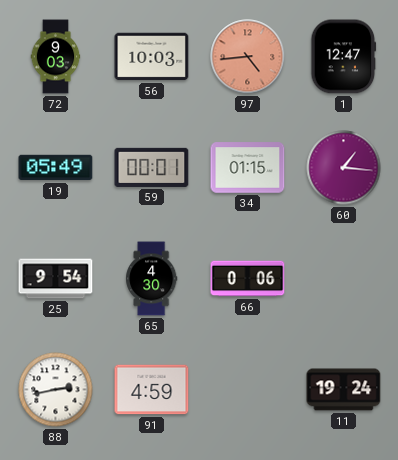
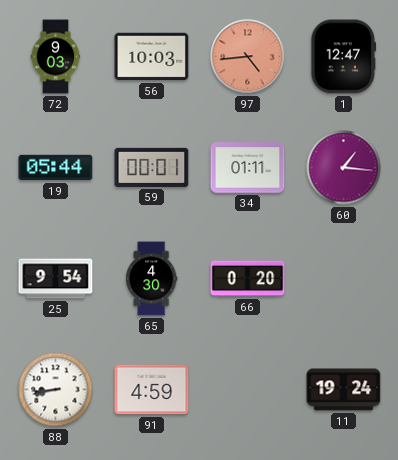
19: 05:49 -> 05:44 (56, 168)
34: 01:15 -> 01:11 (248, 168)
66: 0:06 -> 0:20 (248, 279)
88: 2:43 -> 8:43 (56, 390)
